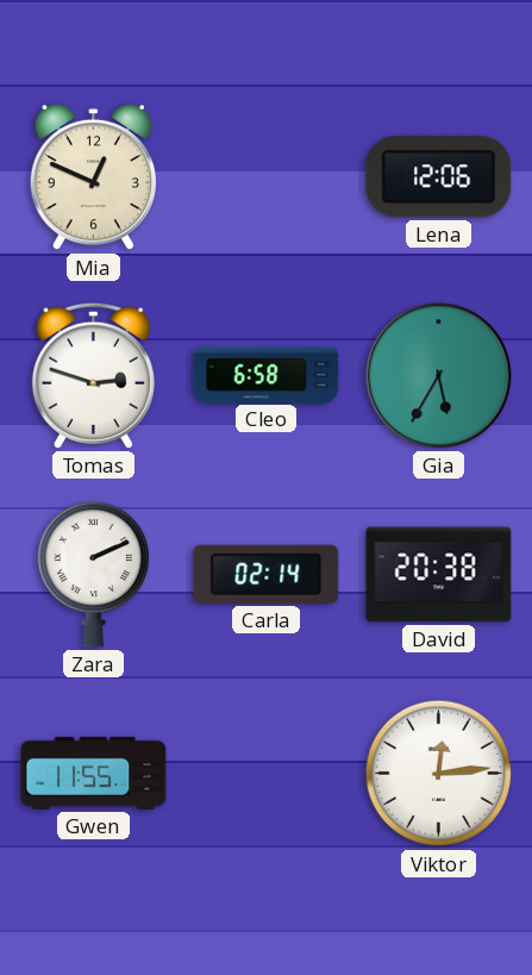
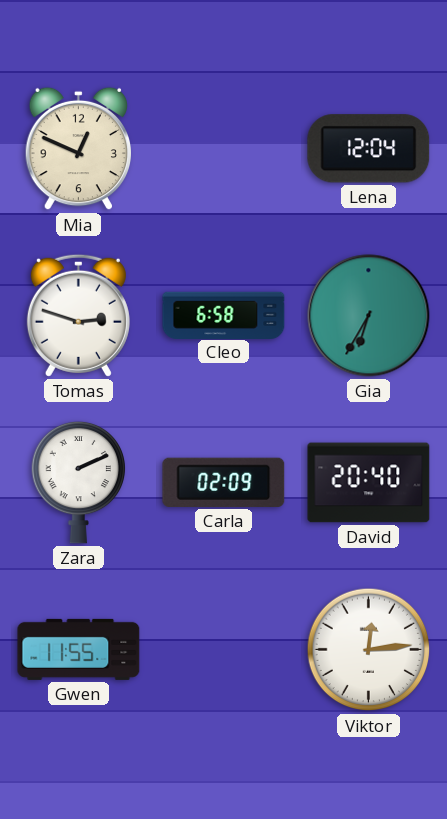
Lena: 12:06 -> 12:04 (369, 149)
Gia: 5:35 -> 6:35 (369, 316)
Carla: 02:14 -> 02:09 (224, 482)
David: 20:38 -> 20:40 (369, 483)
